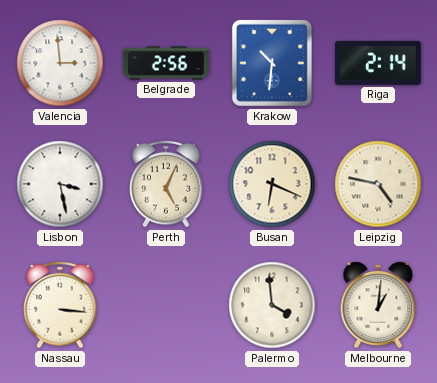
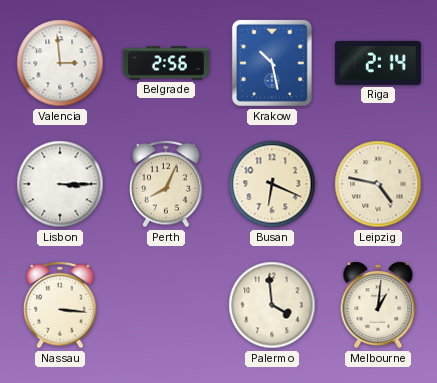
Krakow: 10:31 -> 10:28 (272, 63)
Lisbon: 3:28 -> 3:15 (60, 184)
Perth: 5:04 -> 8:04 (166, 184)
